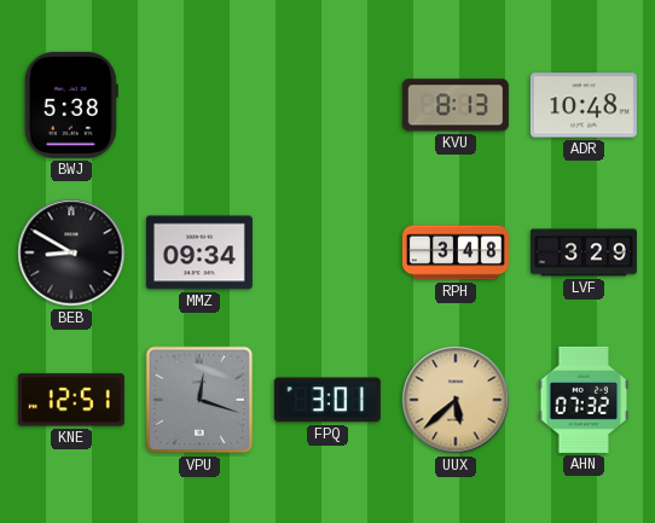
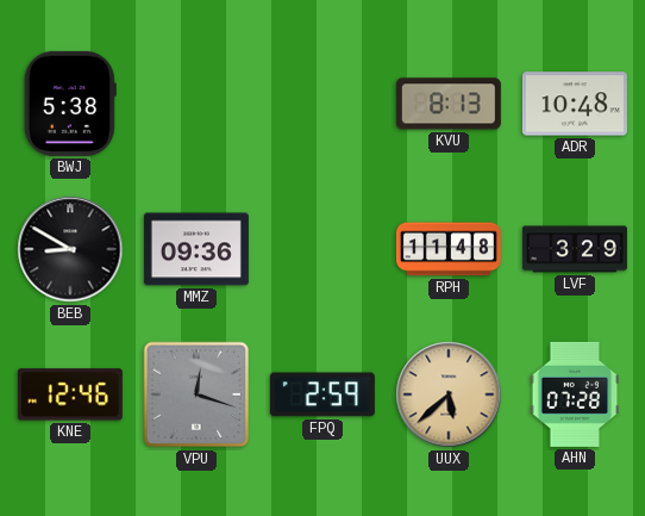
MMZ: 09:34 -> 09:36 (196, 249)
RPH: 3:48 -> 11:48 (449, 249)
KNE: 12:51 -> 12:46 (70, 394)
FPQ: 3:01 -> 2:59 (322, 394)
AHN: 07:32 -> 07:28 (575, 394)
